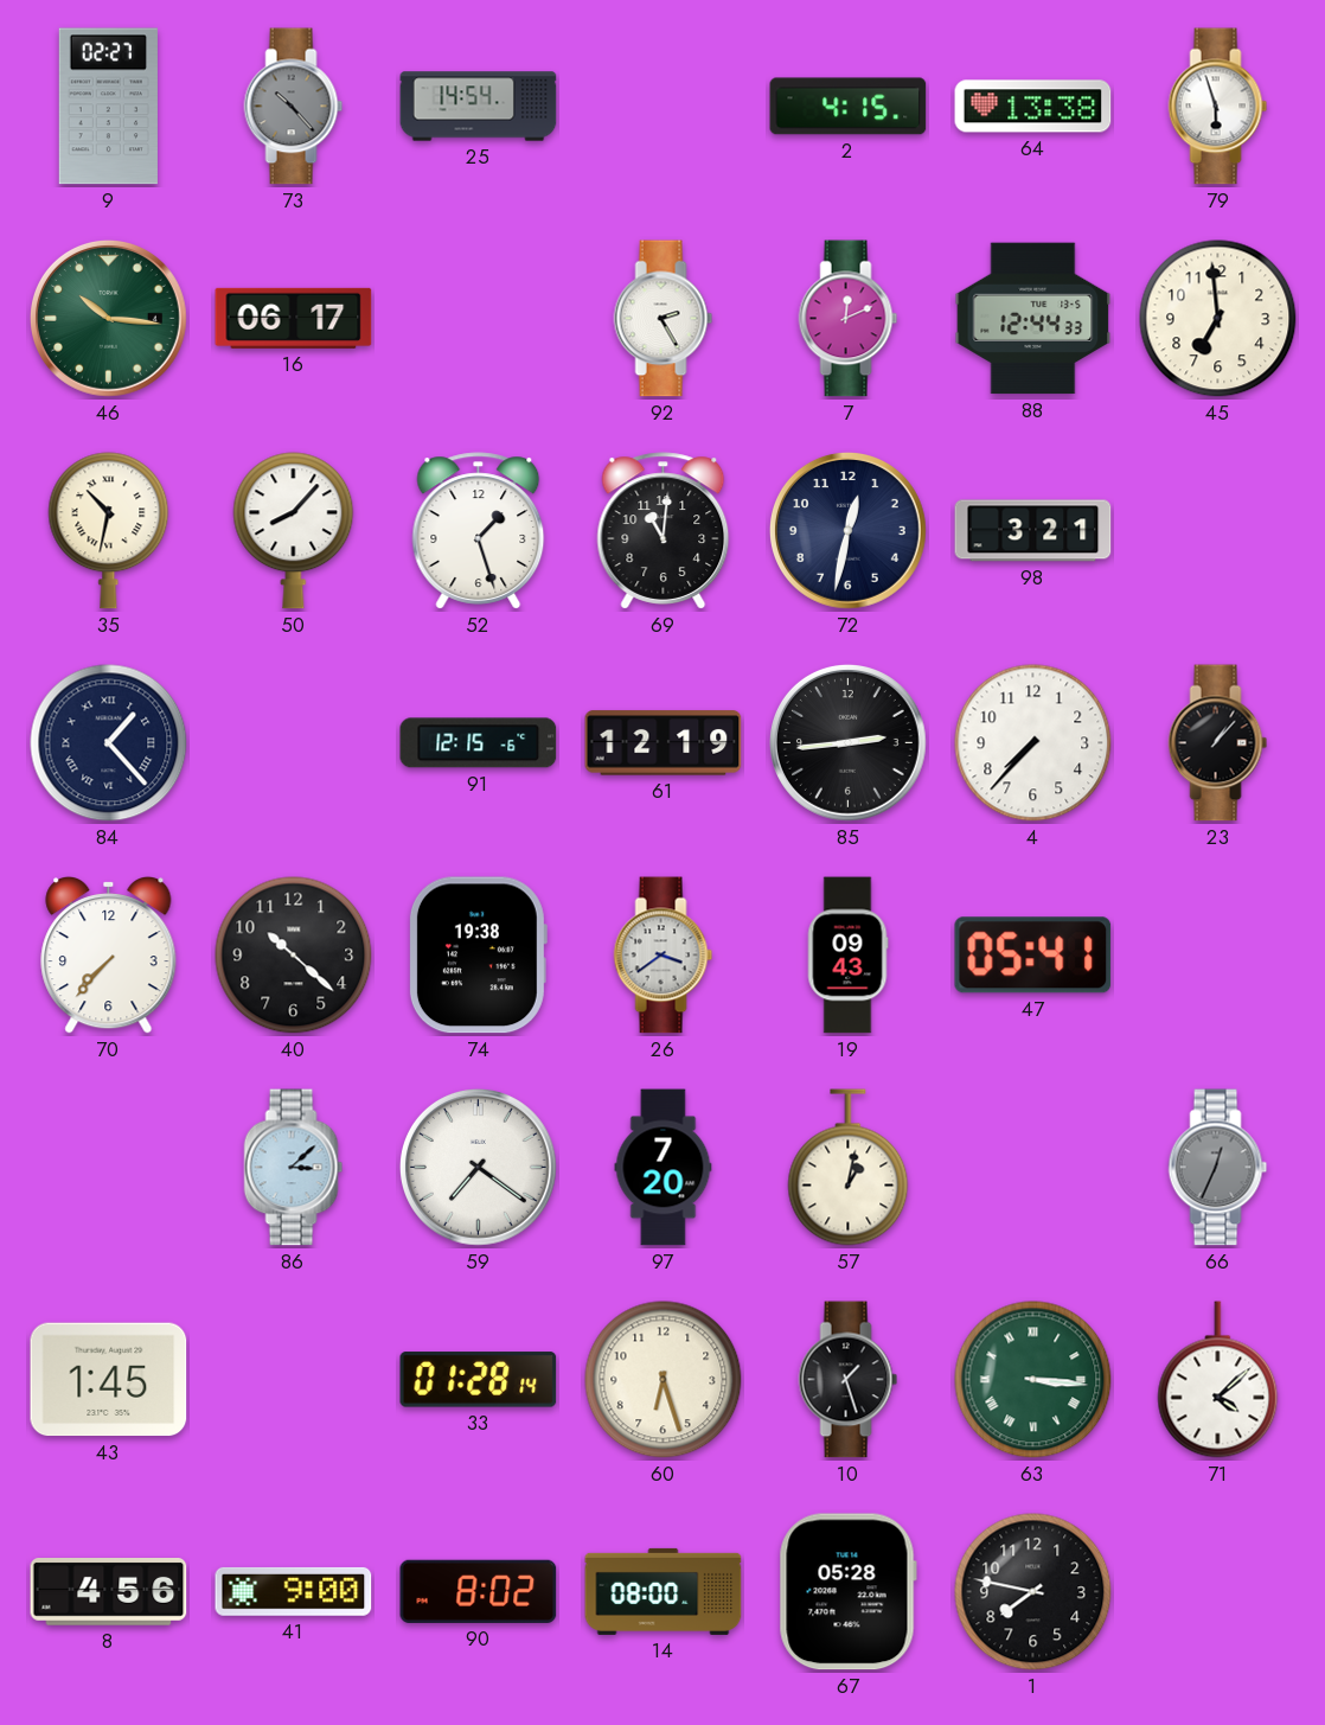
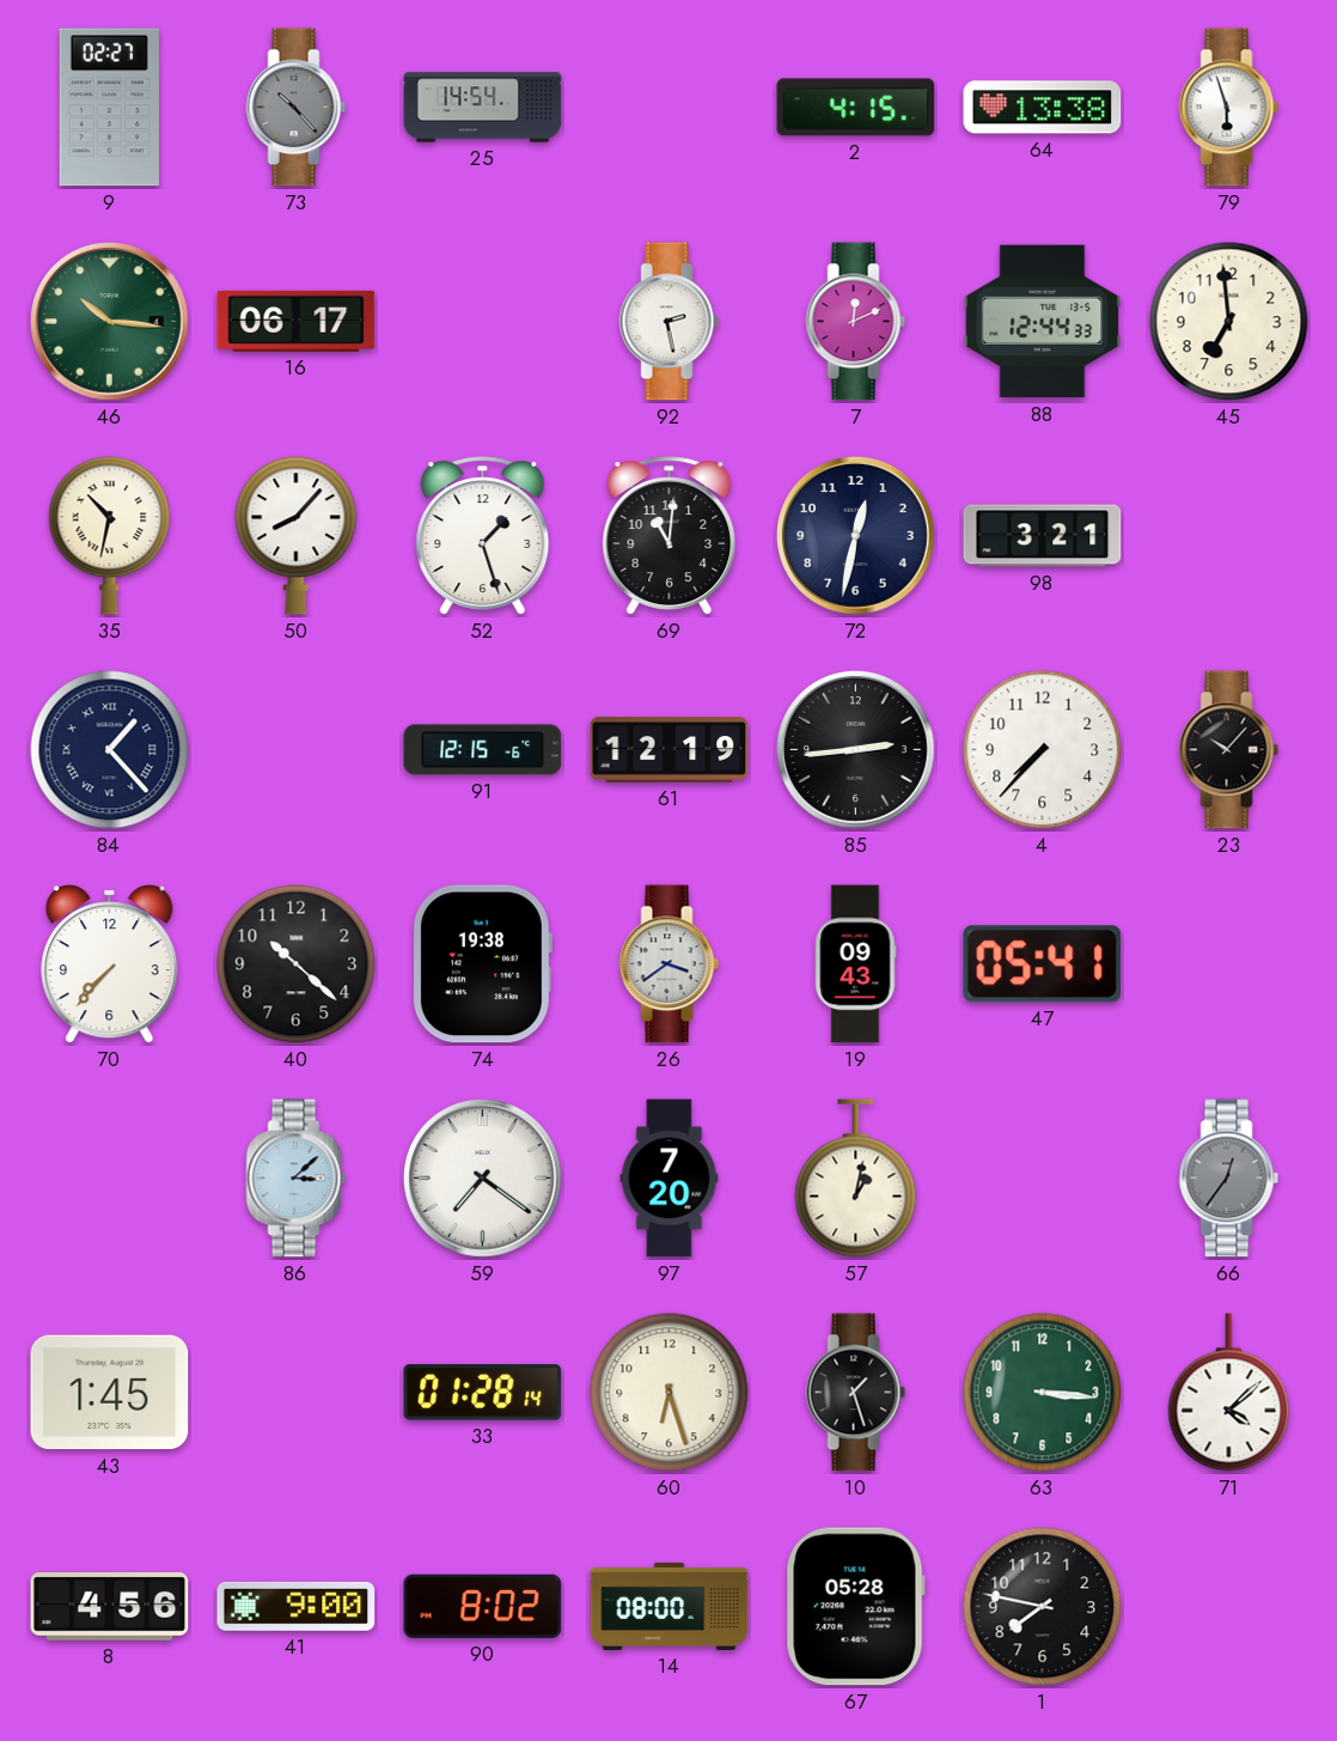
92: 2:25 -> 2:28 (670, 322)
23: 1:07 -> 10:07 (1229, 750)
66: 12:34 -> 12:36 (1229, 1179)
63 numerals: Roman -> Arabic (1043, 1393)
